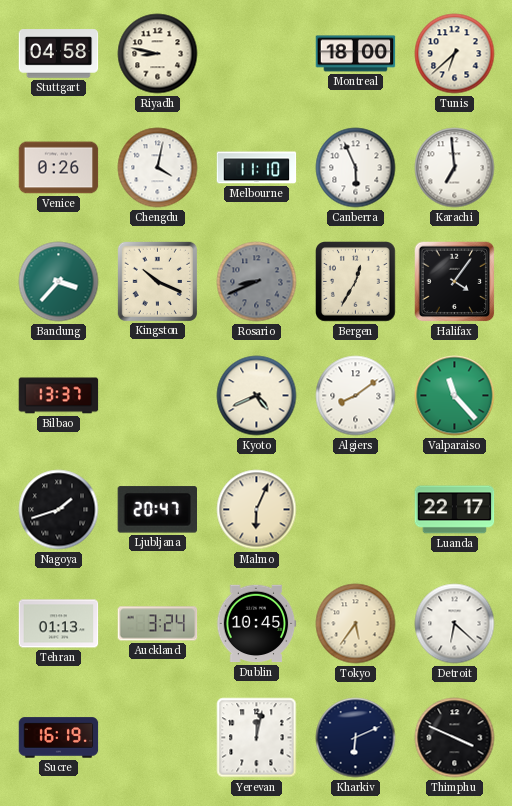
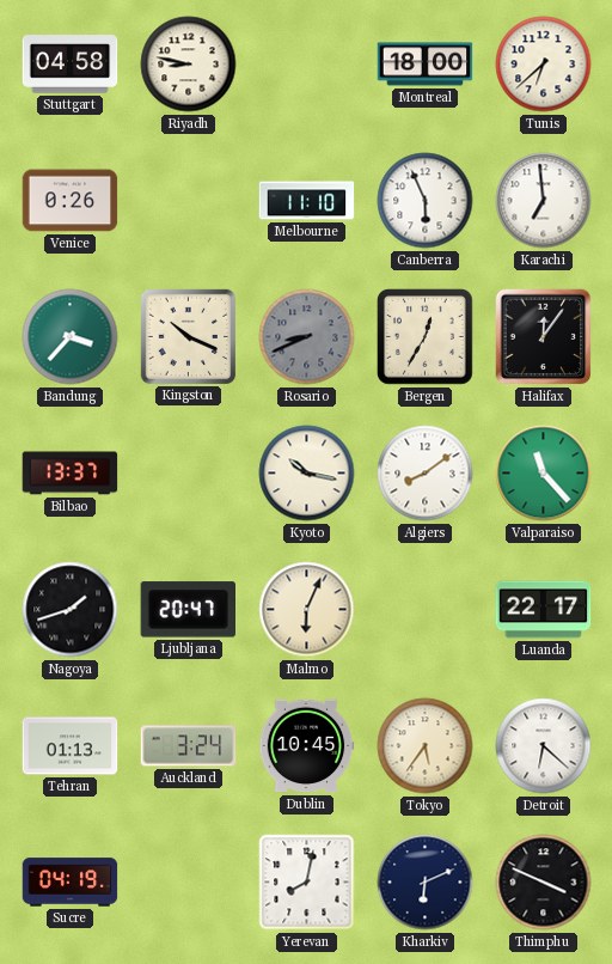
Chengdu: 4:02 -> none (158, 168)
Halifax: 4:06 -> 12:06 (544, 337)
Kyoto: 4:41 -> 10:17 (307, 474)
Sucre: 16:19 -> 04:19 (71, 883)
Yerevan: 12:02 -> 8:02 (307, 883)
